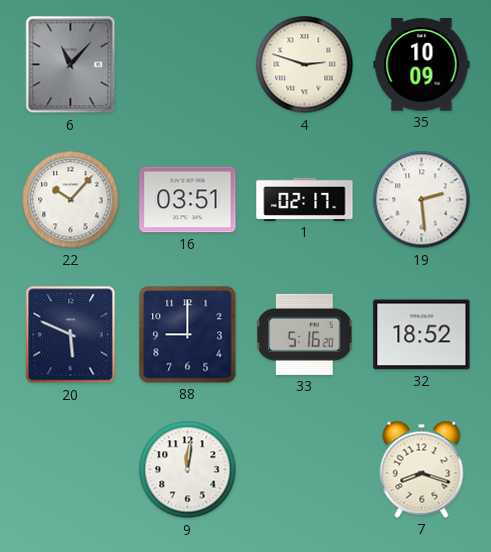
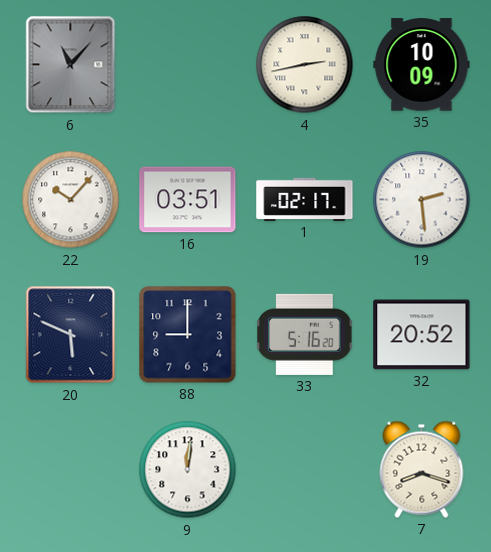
4: 2:48 -> 2:43 (305, 65)
32: 18:52 -> 20:52 (422, 335)
